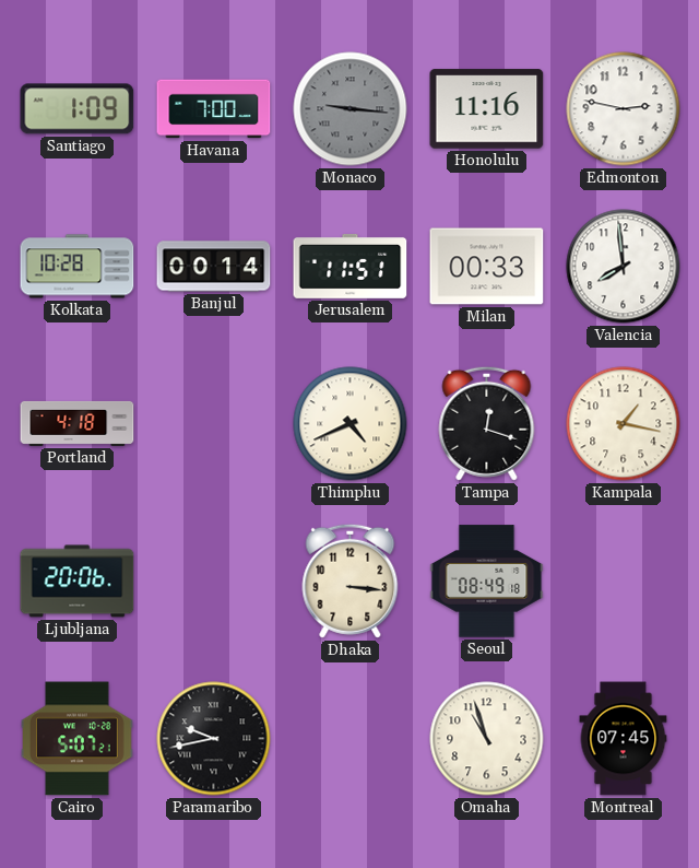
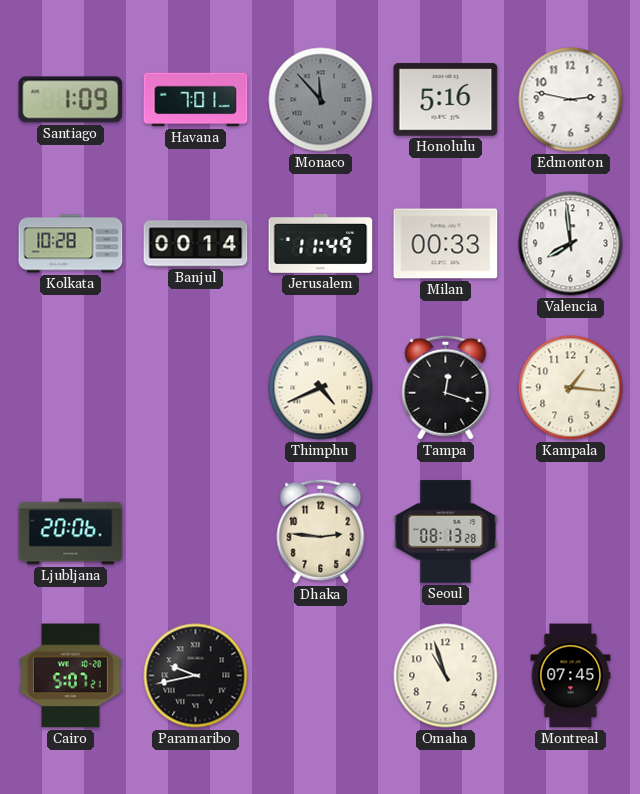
Havana: 7:00 -> 7:01 (196, 100)
Monaco: 9:16 -> 11:53 (321, 100)
Honolulu: 11:16 -> 5:16 (446, 100)
Jerusalem: 11:51 -> 11:49 (321, 243)
Portland: 4:18 -> none (78, 423)
Kampala: 1:17 -> 1:16 (571, 388)
Dhaka: 3:16 -> 2:46 (321, 531)
Seoul: 08:49 -> 08:13 (446, 532)
